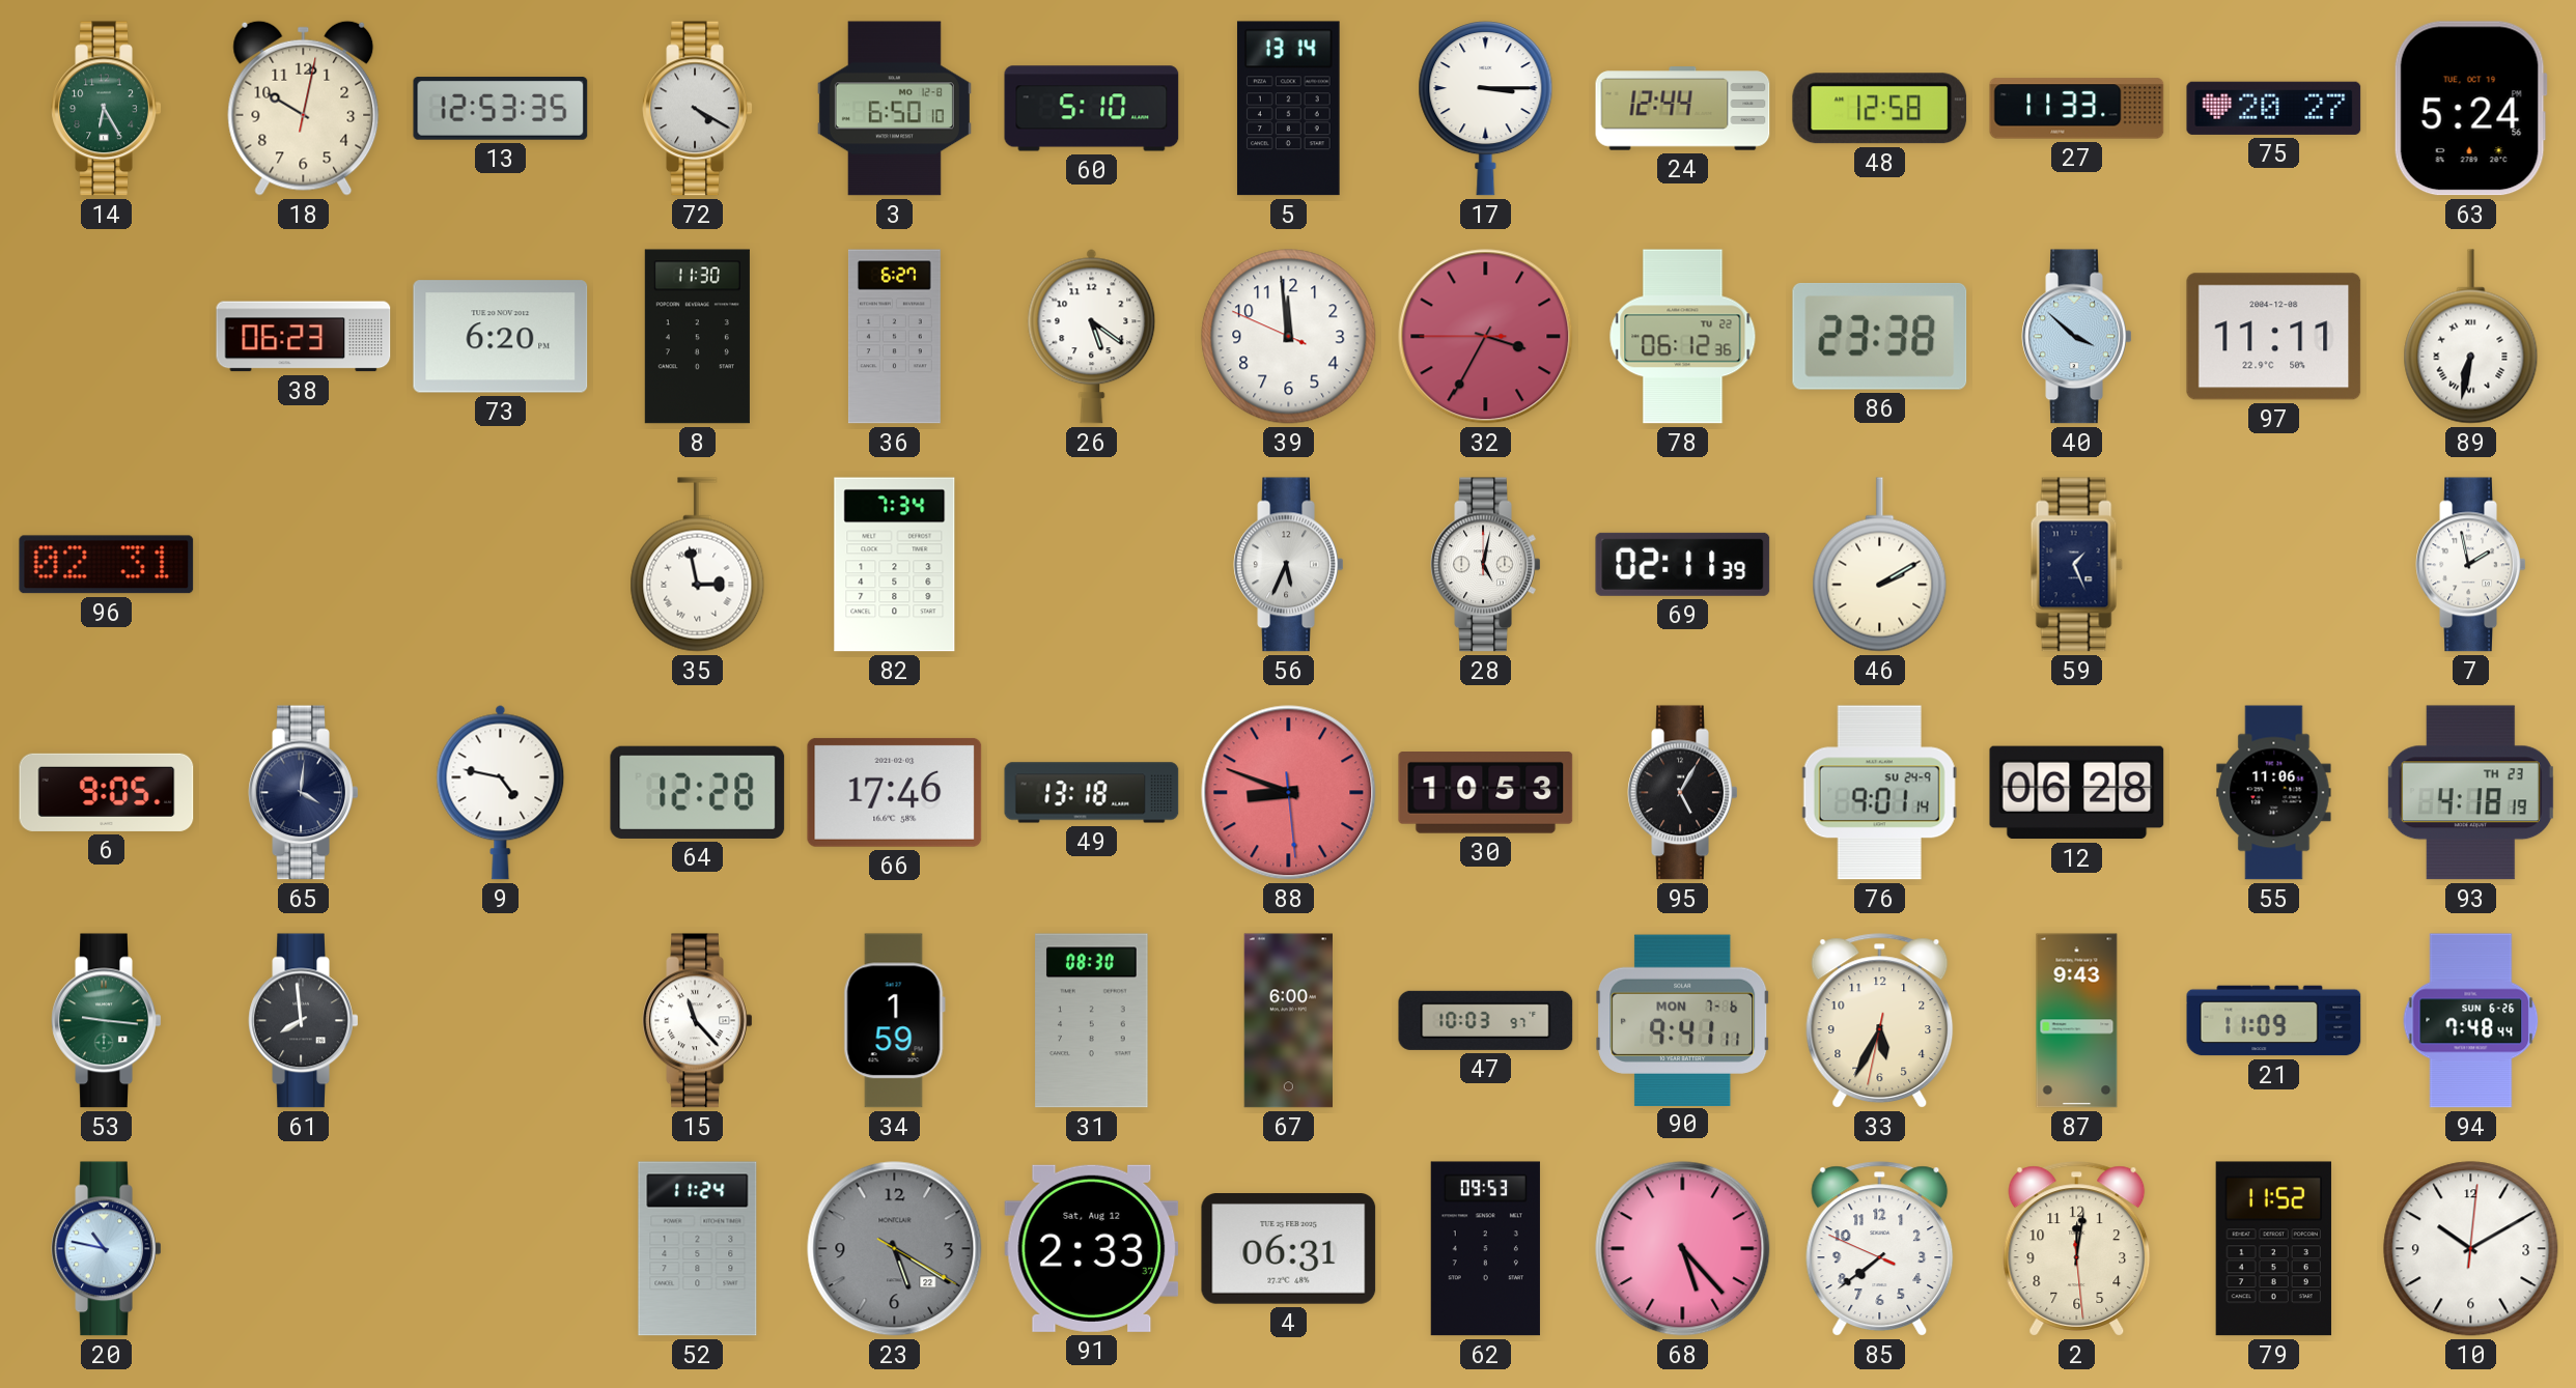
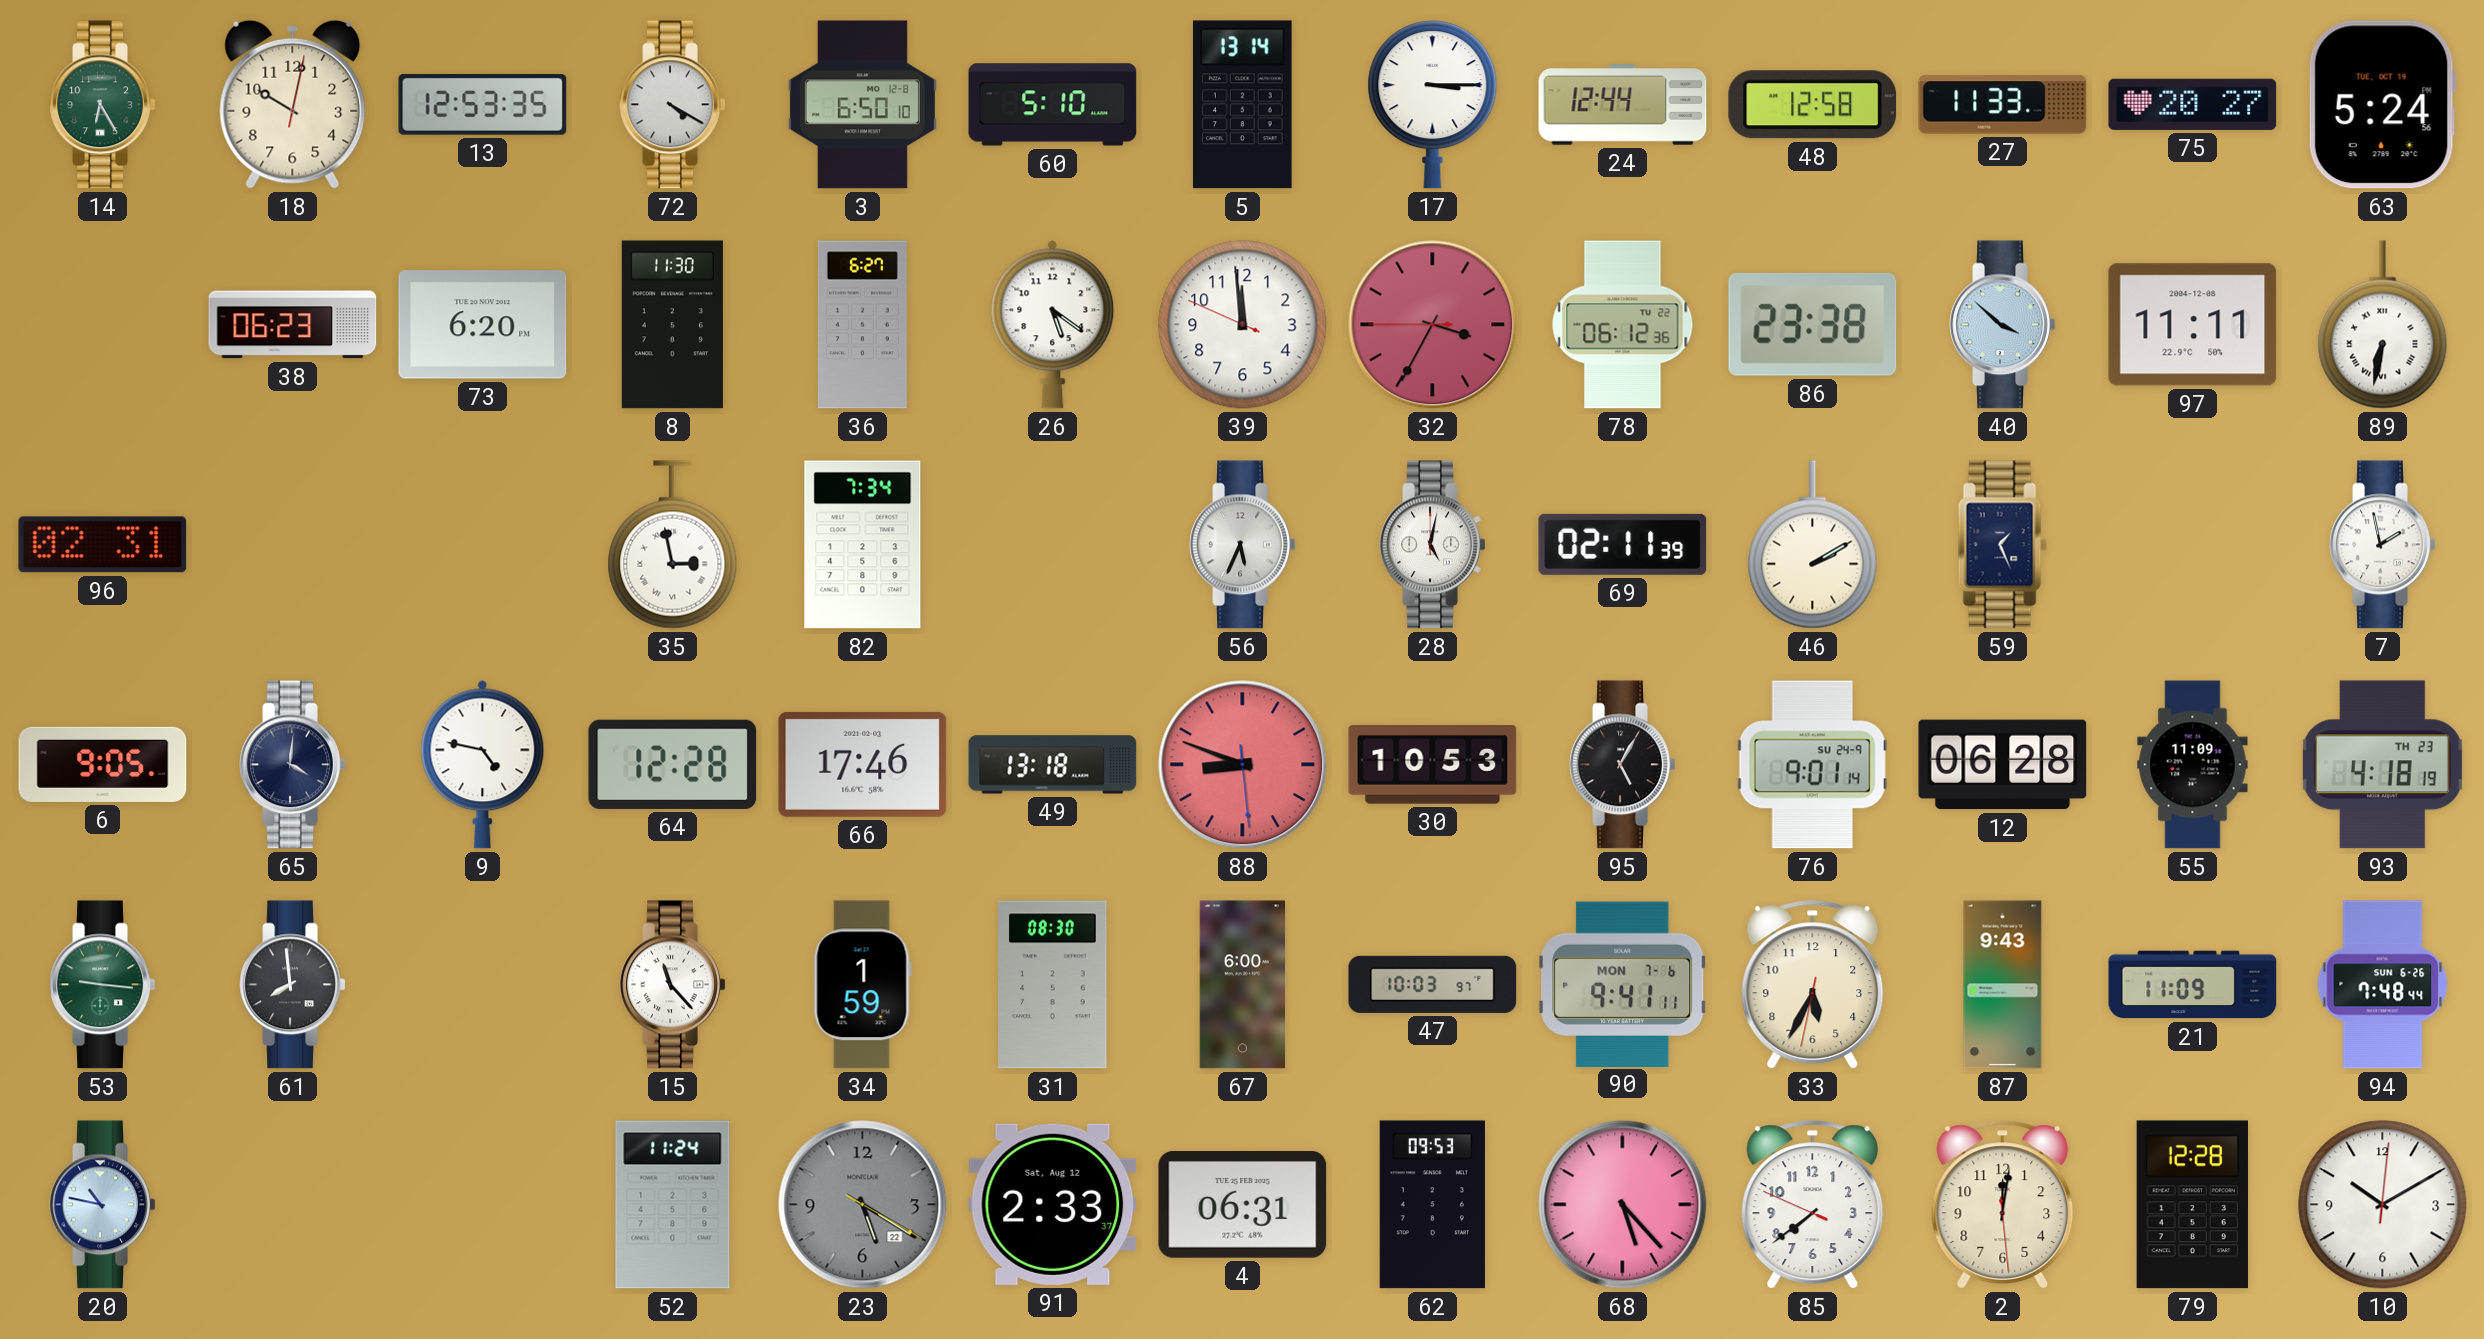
55: 11:06 -> 11:09 (2193, 765)
79: 11:52 -> 12:28 (2192, 1205)
